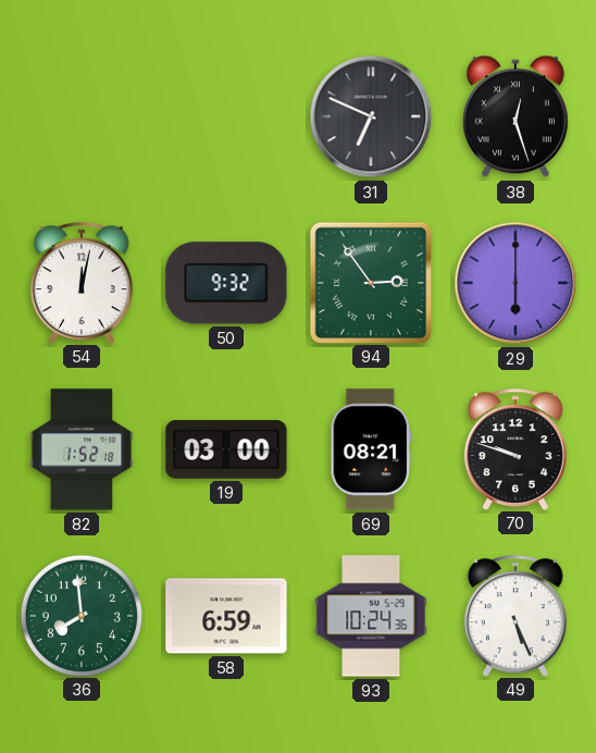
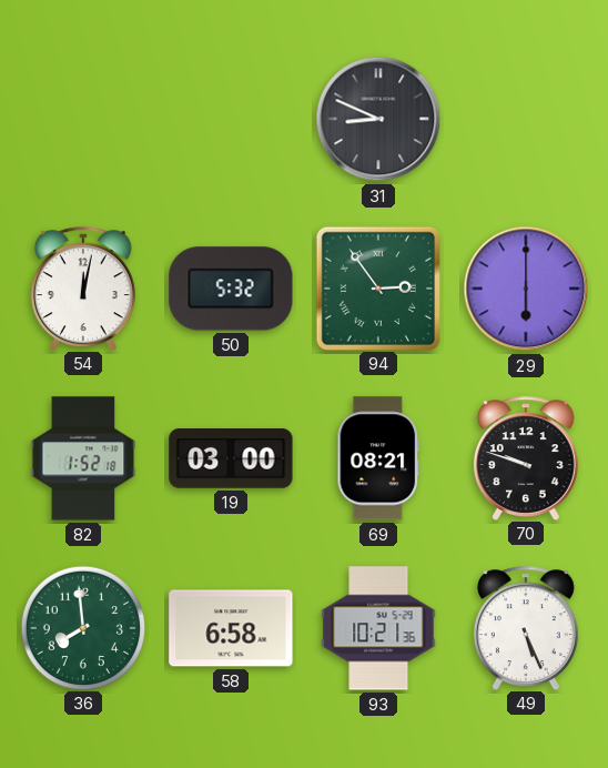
31: 6:49 -> 8:49 (378, 119)
38: 12:27 -> none (516, 116)
50: 9:32 -> 5:32 (231, 289)
58: 6:59 -> 6:58 (231, 628)
93: 10:24 -> 10:21 (378, 628)
